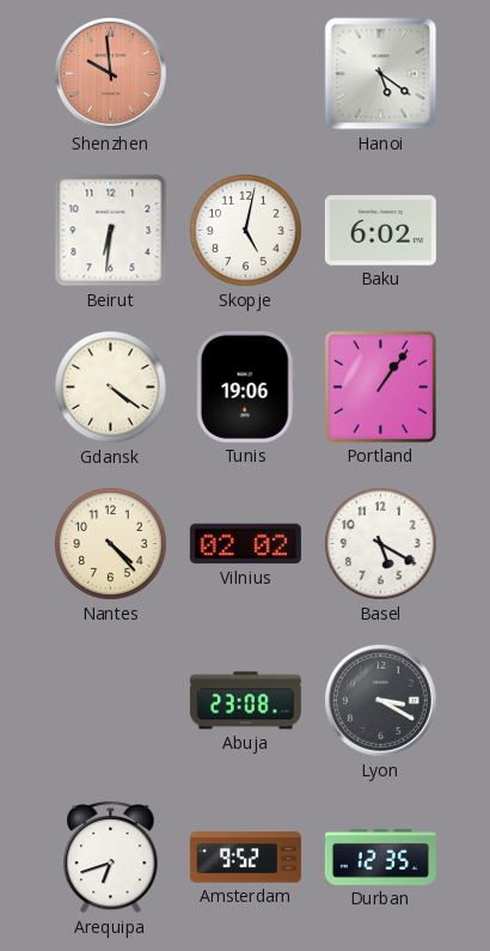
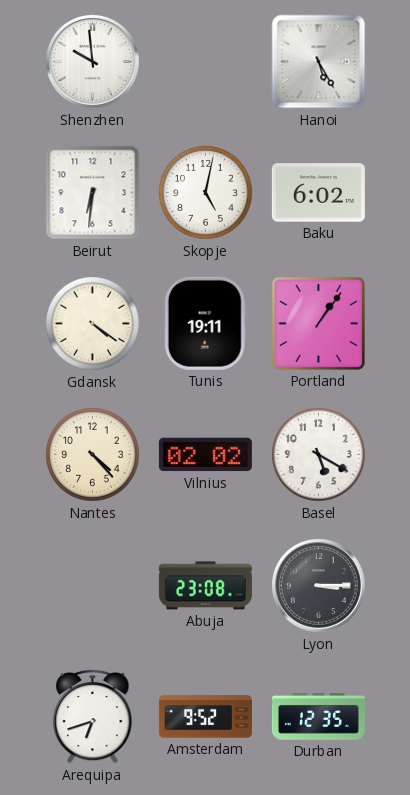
Shenzhen dial: salmon -> white (92, 61)
Hanoi: 5:21 -> 5:25 (319, 62)
Tunis: 19:06 -> 19:11 (205, 323)
Lyon: 3:20 -> 3:15 (318, 585)
